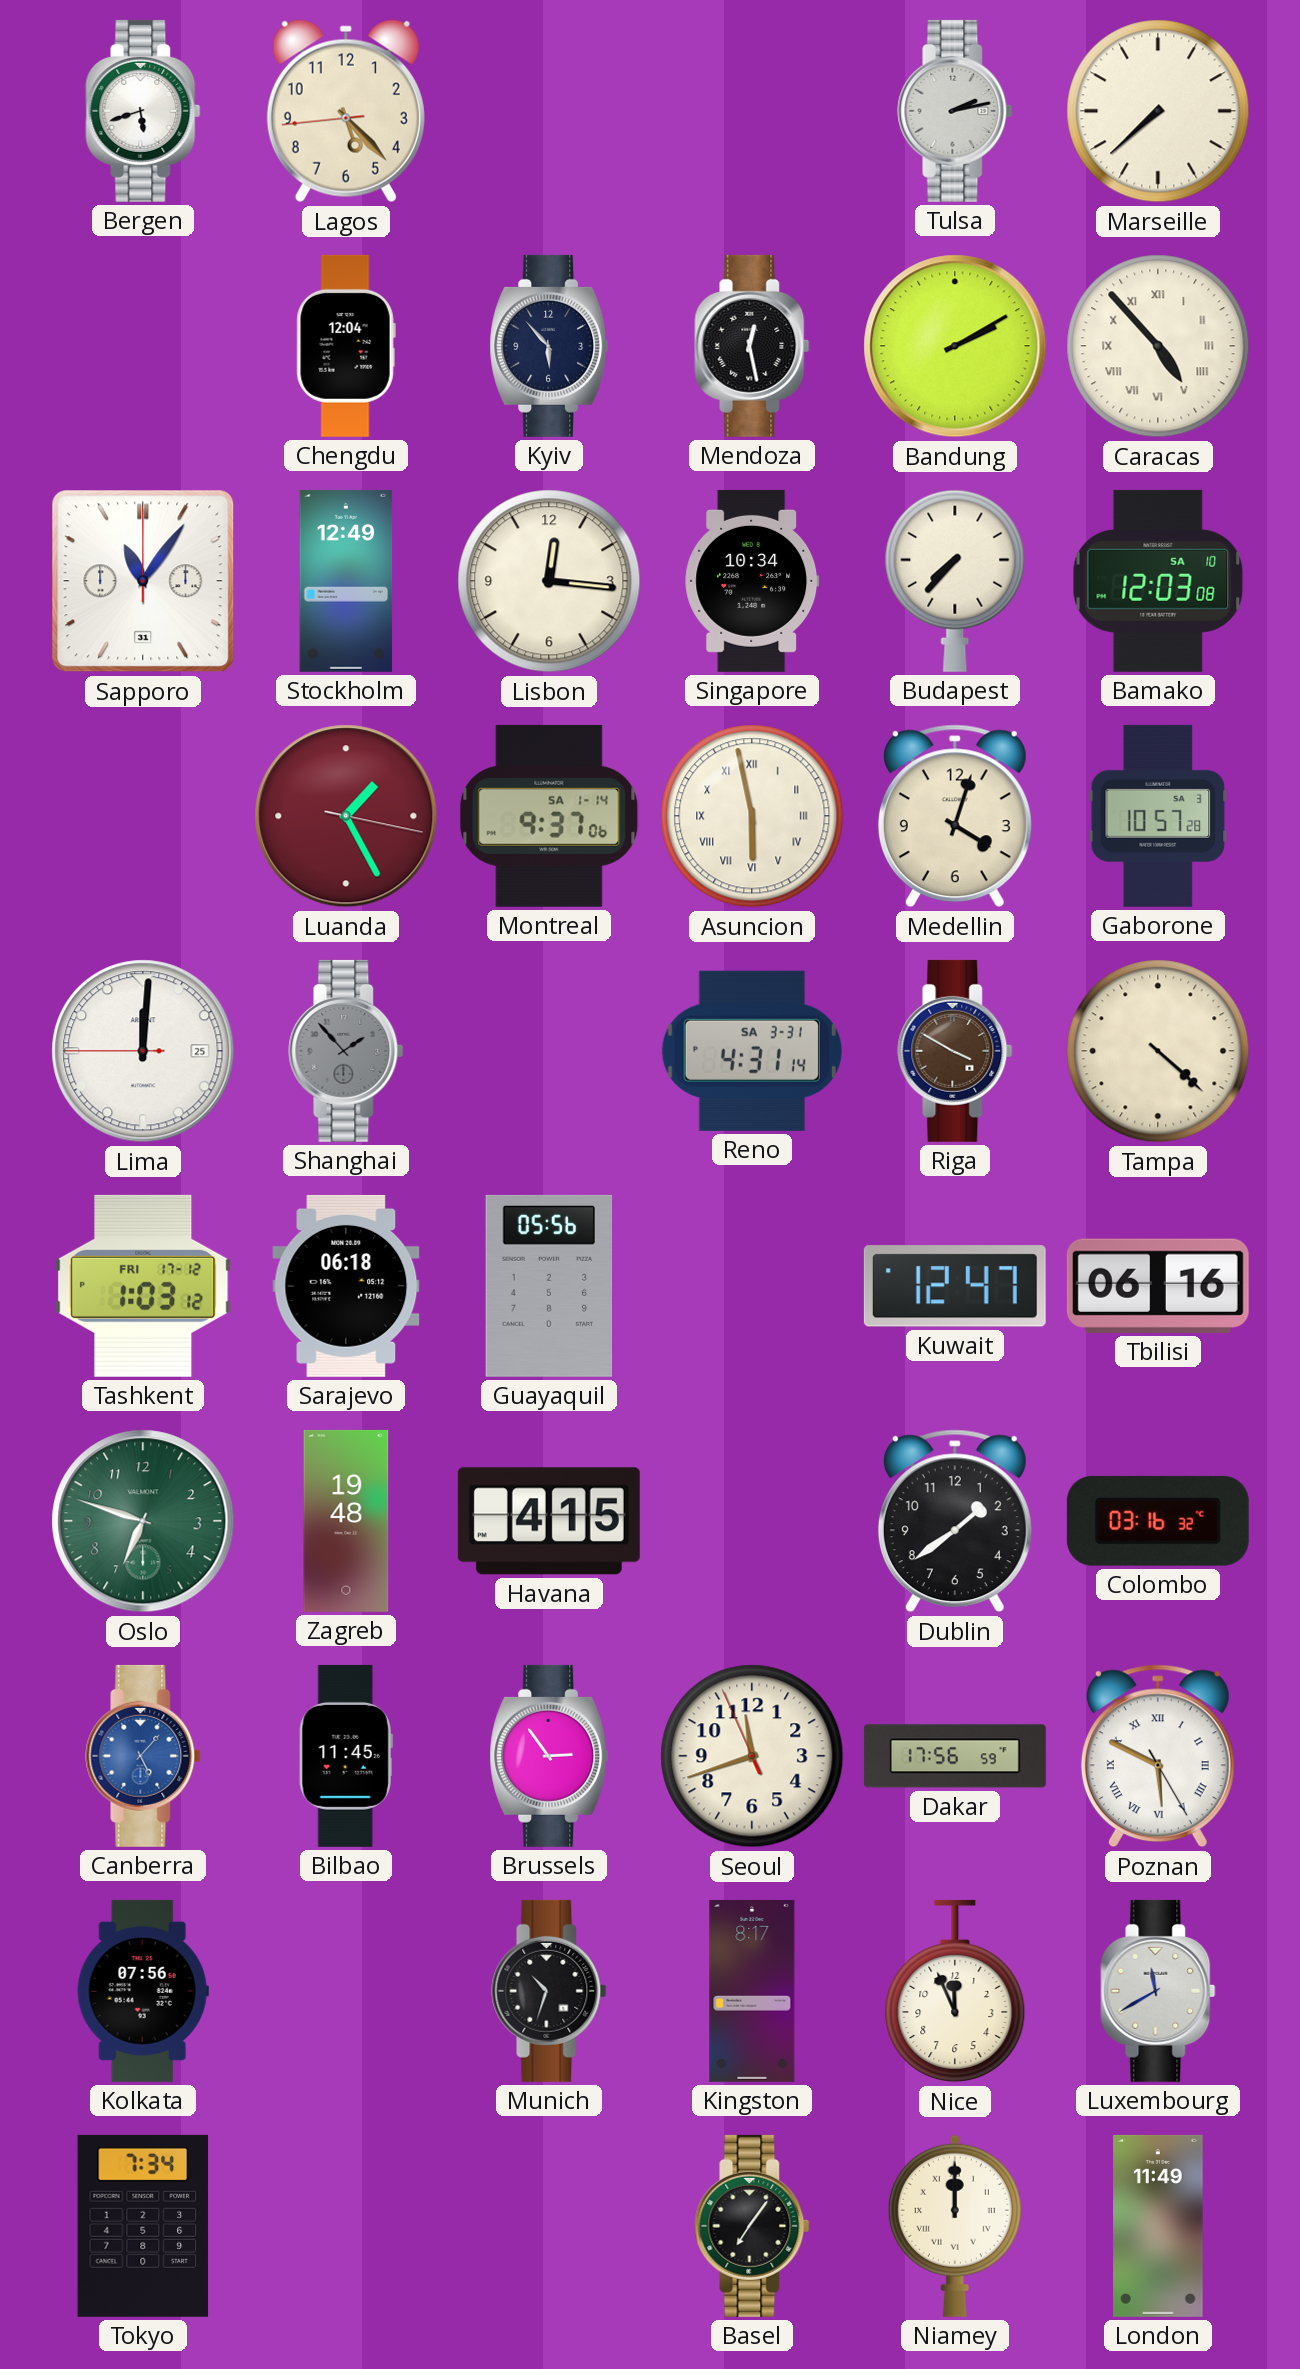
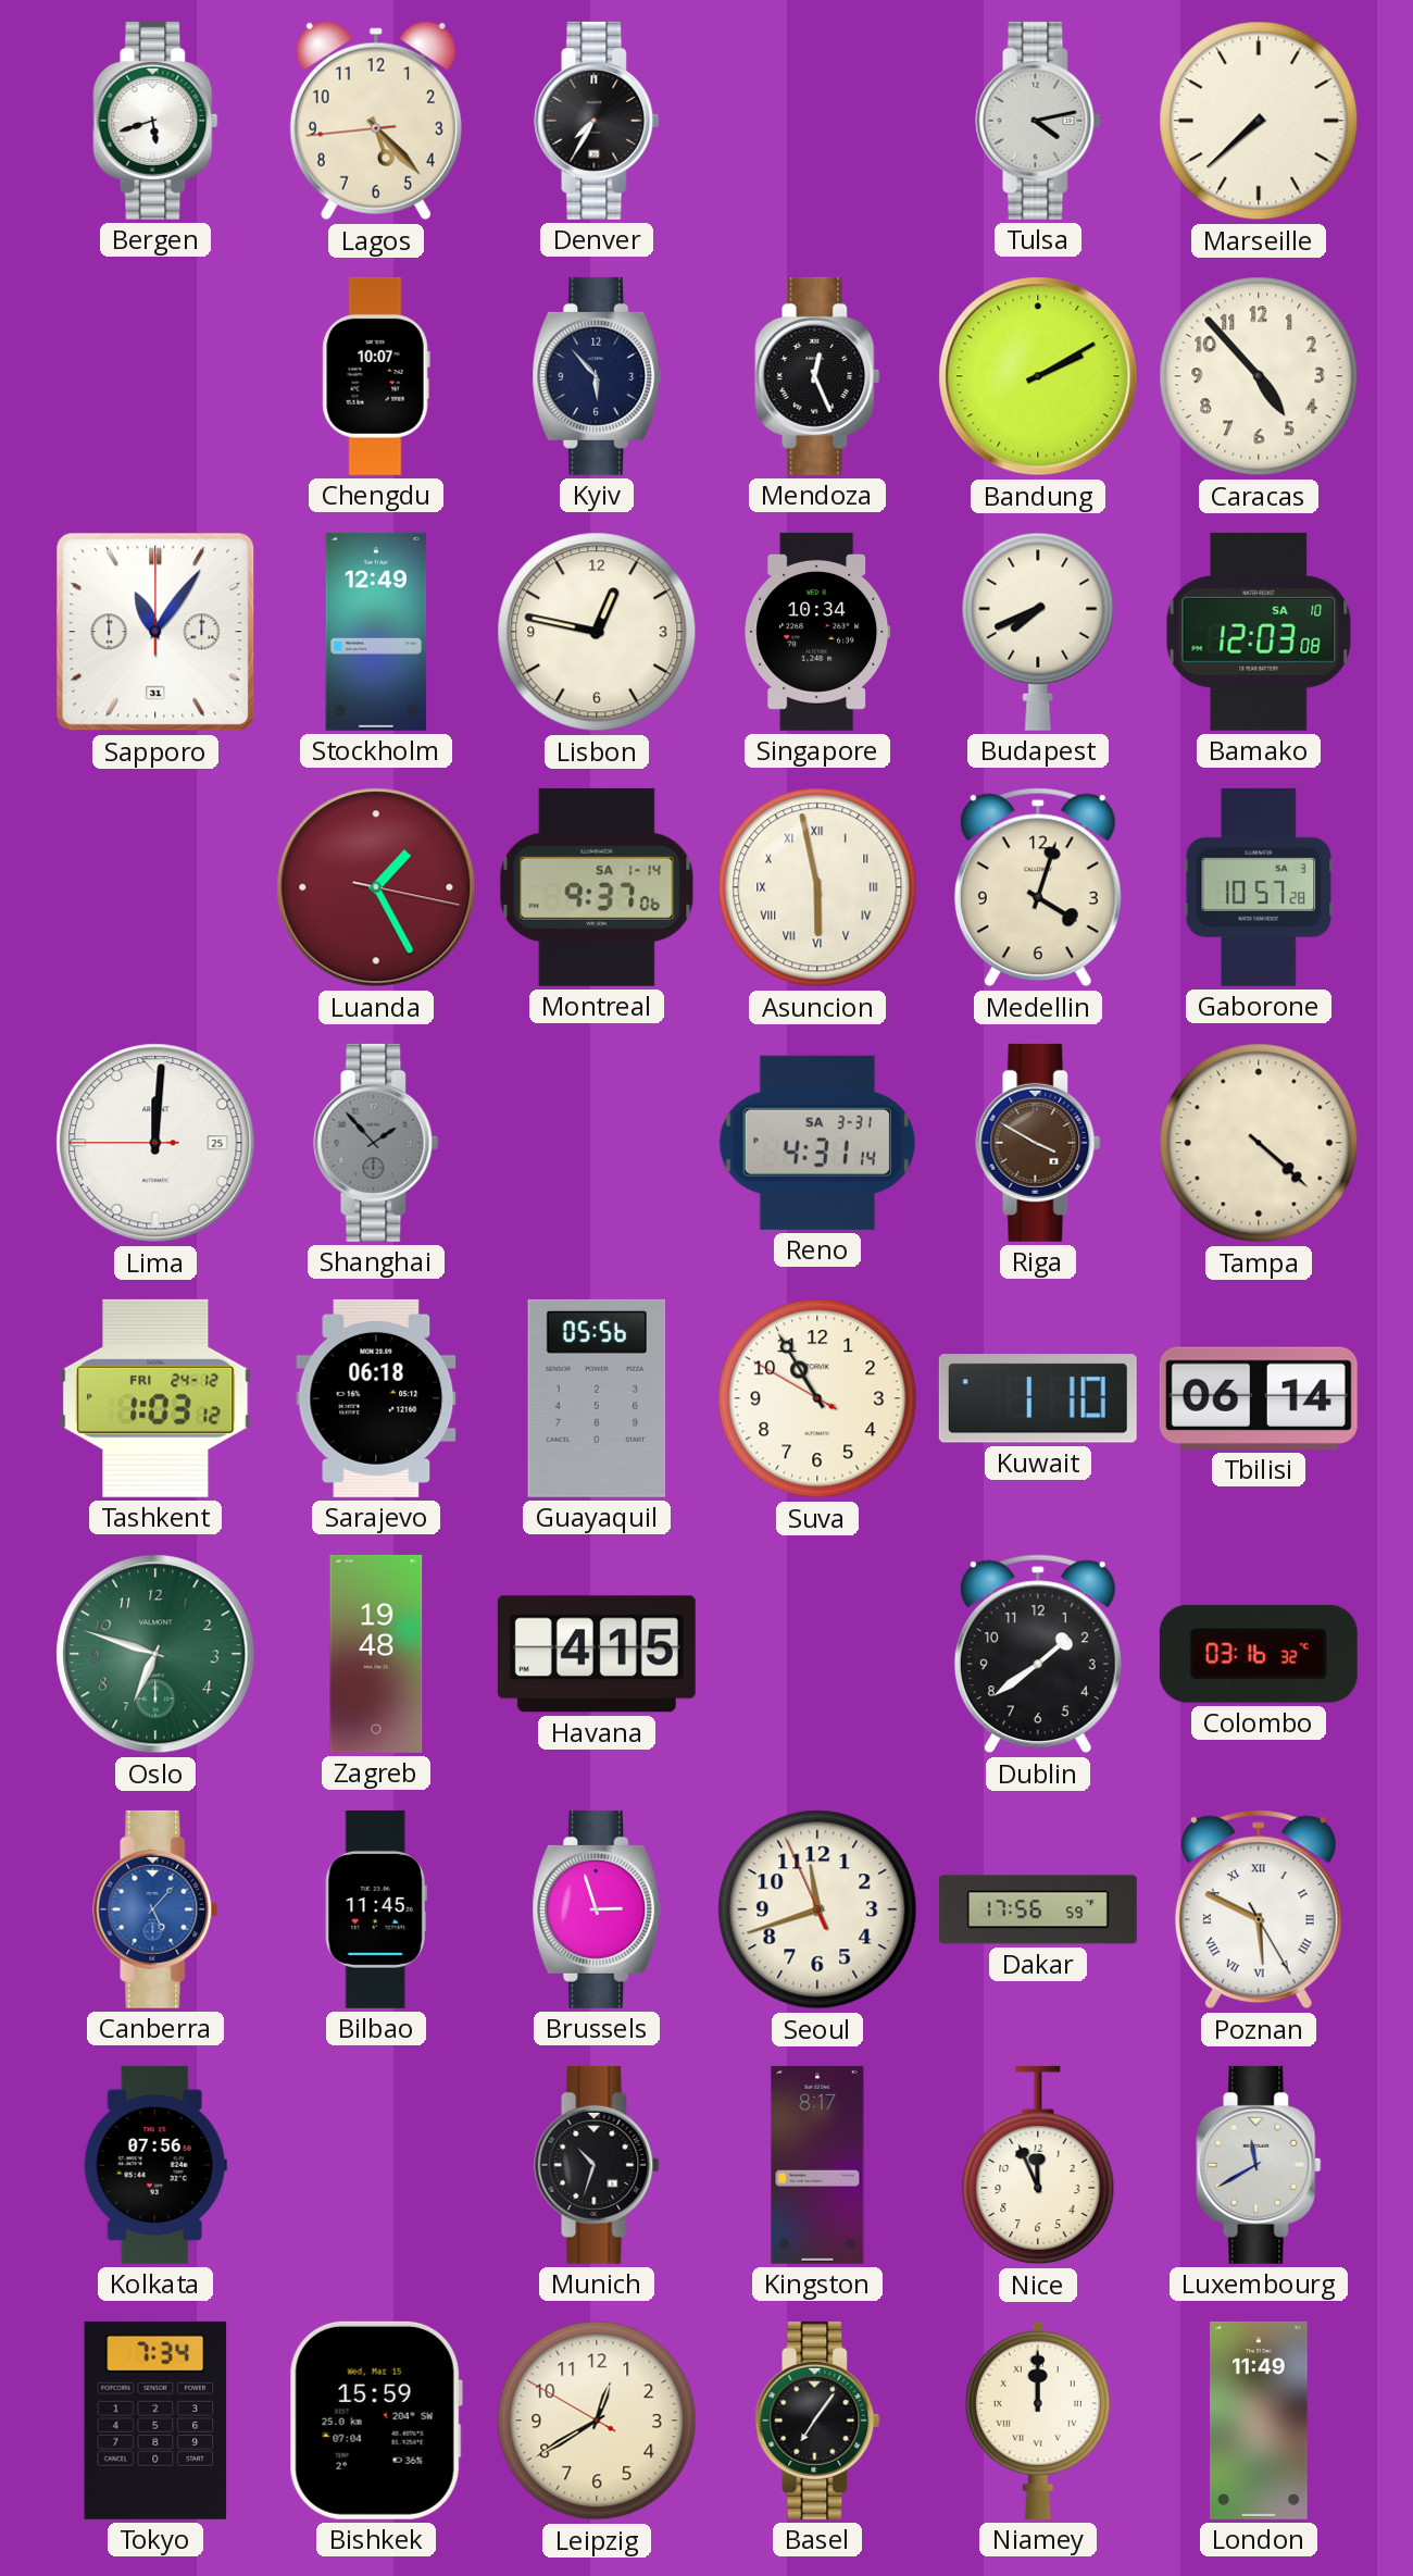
Denver: none -> 7:35 (597, 121)
Tulsa: 2:13 -> 4:13 (1038, 121)
Chengdu: 12:04 -> 10:07 (376, 376)
Mendoza: 12:28 -> 12:26 (817, 376)
Caracas numerals: Roman -> Arabic (1259, 376)
Lisbon: 12:16 -> 12:47 (597, 632)
Budapest: 7:37 -> 7:41 (1038, 632)
Tashkent date: FRI 17-12 -> FRI 24-12 (155, 1398)
Suva: none -> 10:54 (817, 1398)
Kuwait: 12:47 -> 1:10 (1038, 1398)
Tbilisi: 06:16 -> 06:14 (1259, 1398)
Brussels: 2:54 -> 2:57 (597, 1909)
Bishkek: none -> 15:59 (376, 2421)
Leipzig: none -> 12:39 (597, 2421)
